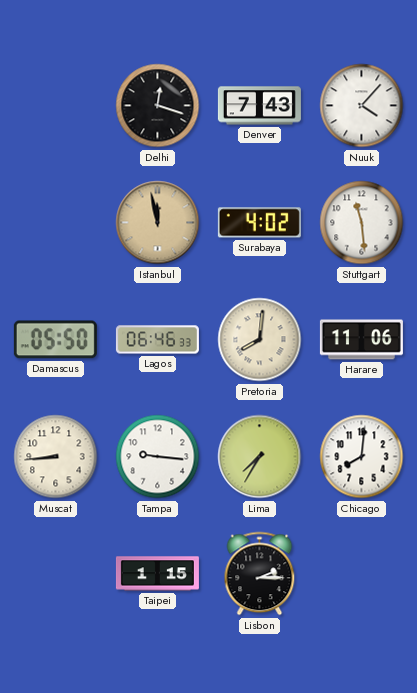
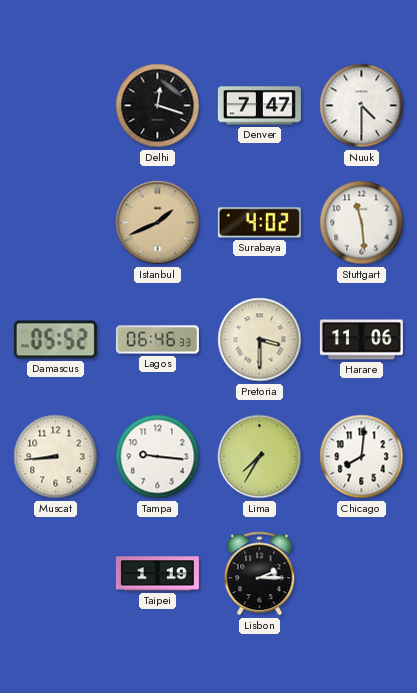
Denver: 7:43 -> 7:47 (259, 106)
Nuuk: 4:07 -> 4:30 (362, 106)
Istanbul: 11:58 -> 1:41 (158, 223)
Damascus: 05:50 -> 05:52 (55, 340)
Pretoria: 8:01 -> 3:30 (260, 340)
Taipei: 1:15 -> 1:19 (157, 574)
